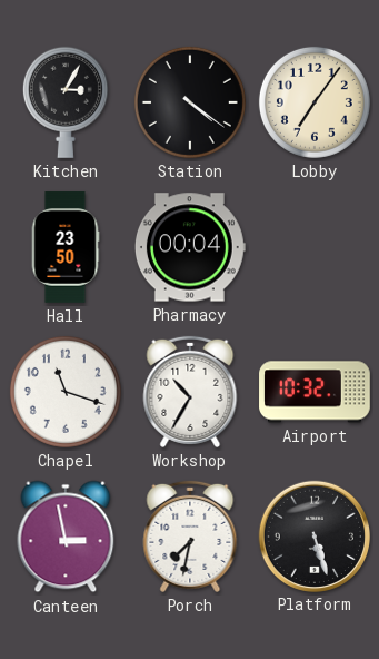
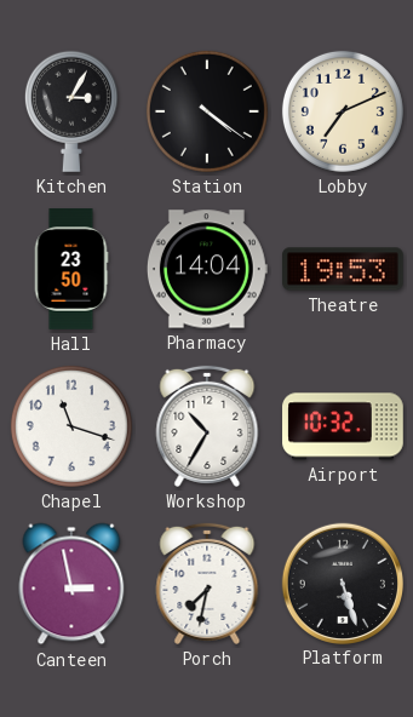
Lobby: 7:06 -> 7:11 (343, 111)
Pharmacy: 00:04 -> 14:04 (207, 269)
Theatre: none -> 19:53 (344, 269)
